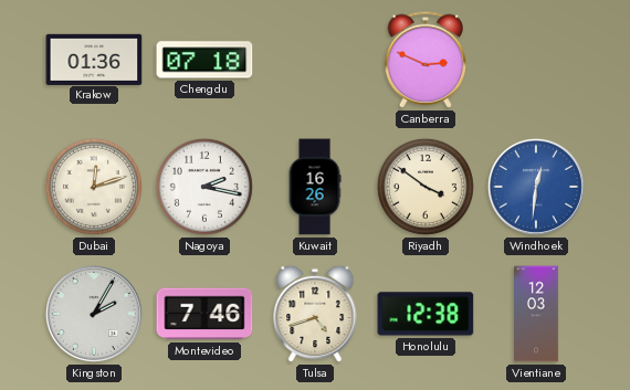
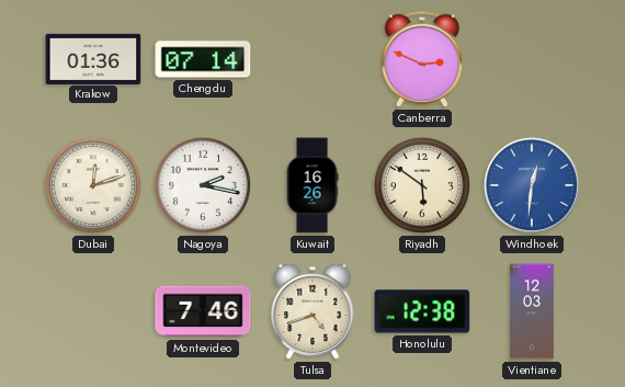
Chengdu: 07:18 -> 07:14 (203, 59)
Riyadh: 3:51 -> 5:51 (422, 185)
Kingston: 2:05 -> none (94, 314)
